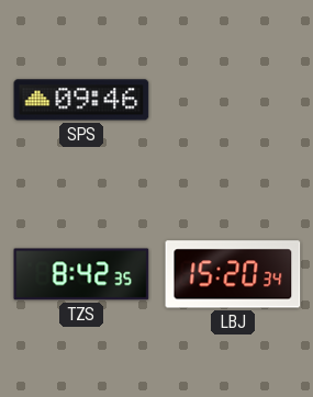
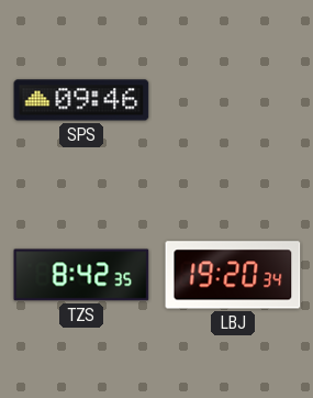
LBJ: 15:20 -> 19:20 (233, 275)
